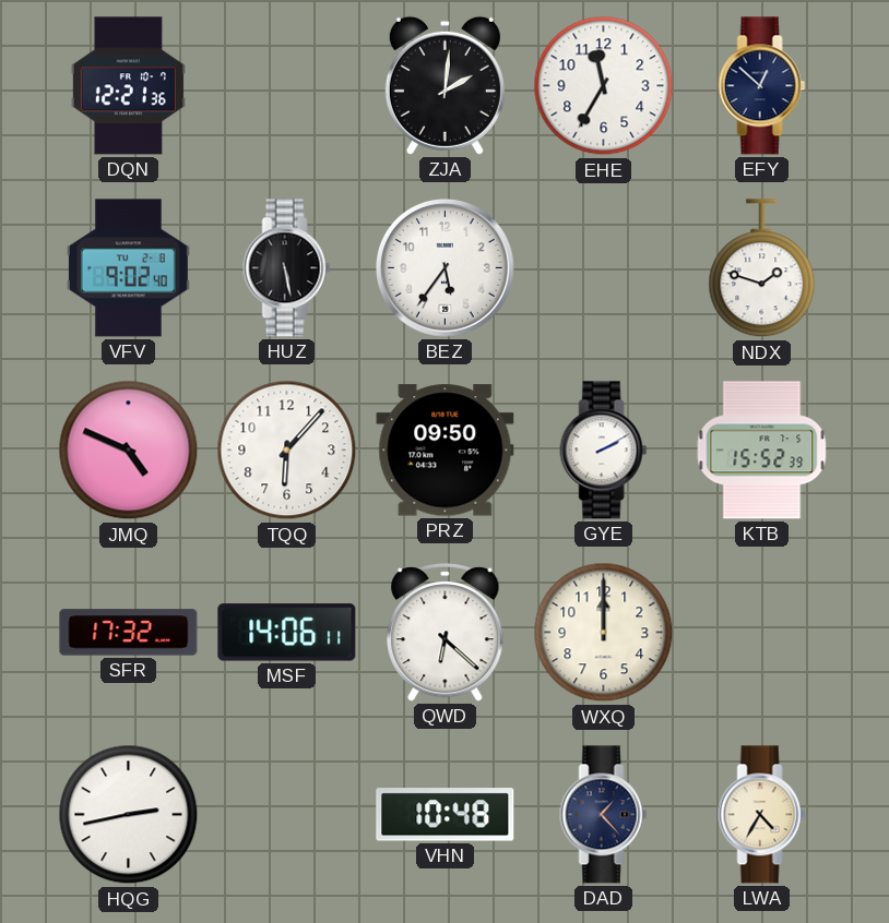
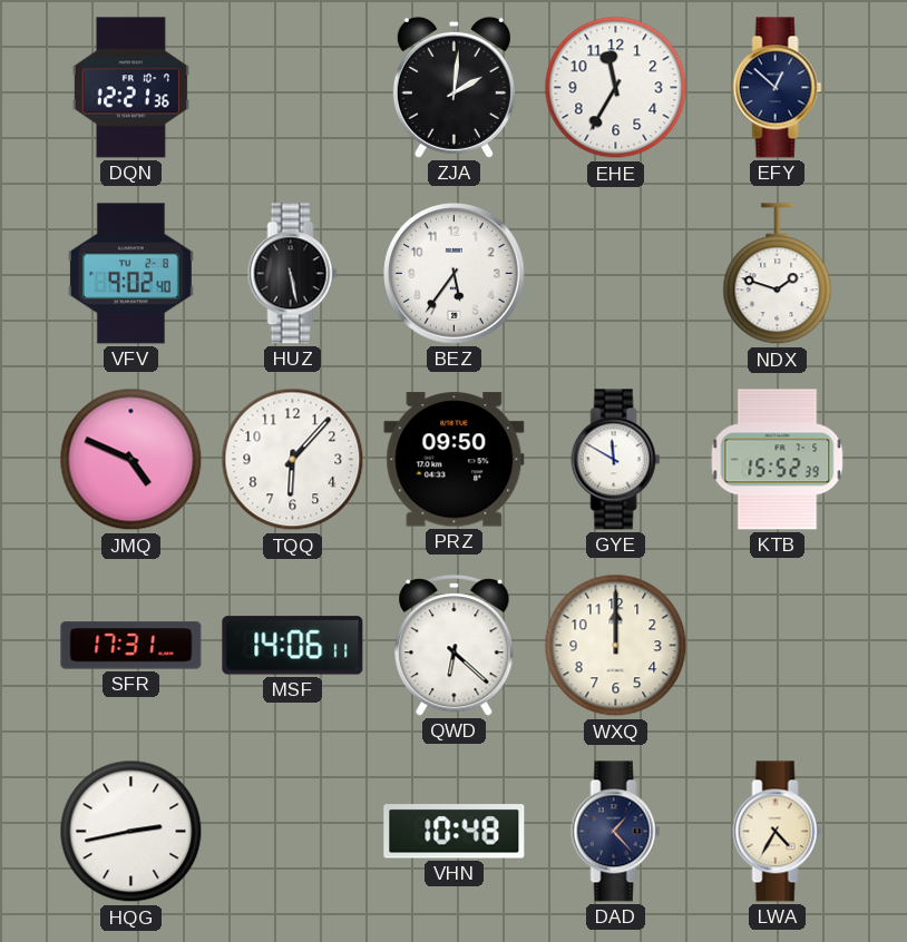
GYE: 2:10 -> 11:50 (616, 460)
SFR: 17:32 -> 17:31 (131, 646)
